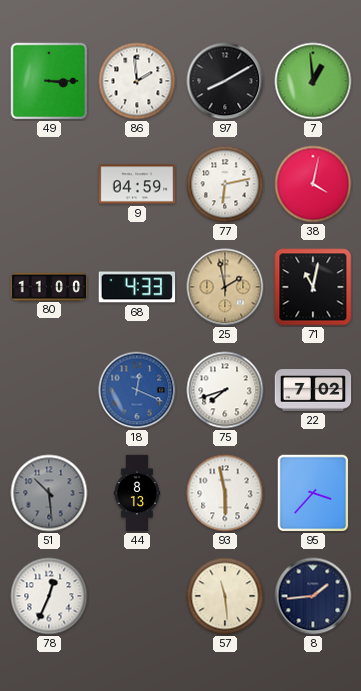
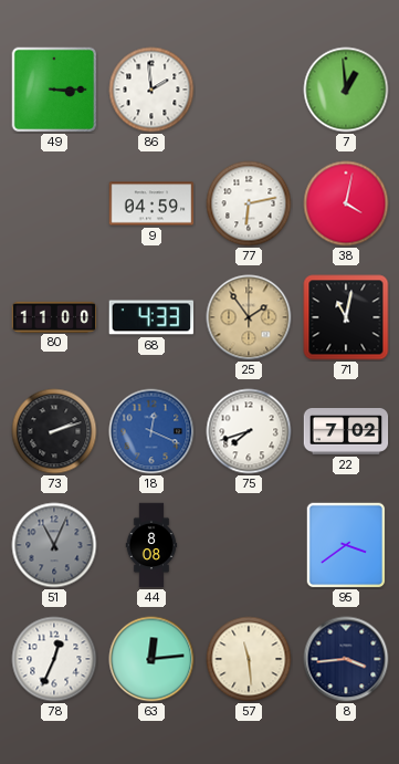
97: 8:10 -> none (225, 81)
25: 1:58 -> 1:54 (249, 317)
73: none -> 2:12 (54, 431)
51: 10:29 -> 11:04 (54, 545)
44: 8:13 -> 8:08 (151, 545)
93: 5:58 -> none (225, 493)
95: 3:37 -> 3:39 (346, 545)
63: none -> 12:14 (151, 659)
8: 1:44 -> 3:44 (346, 659)
